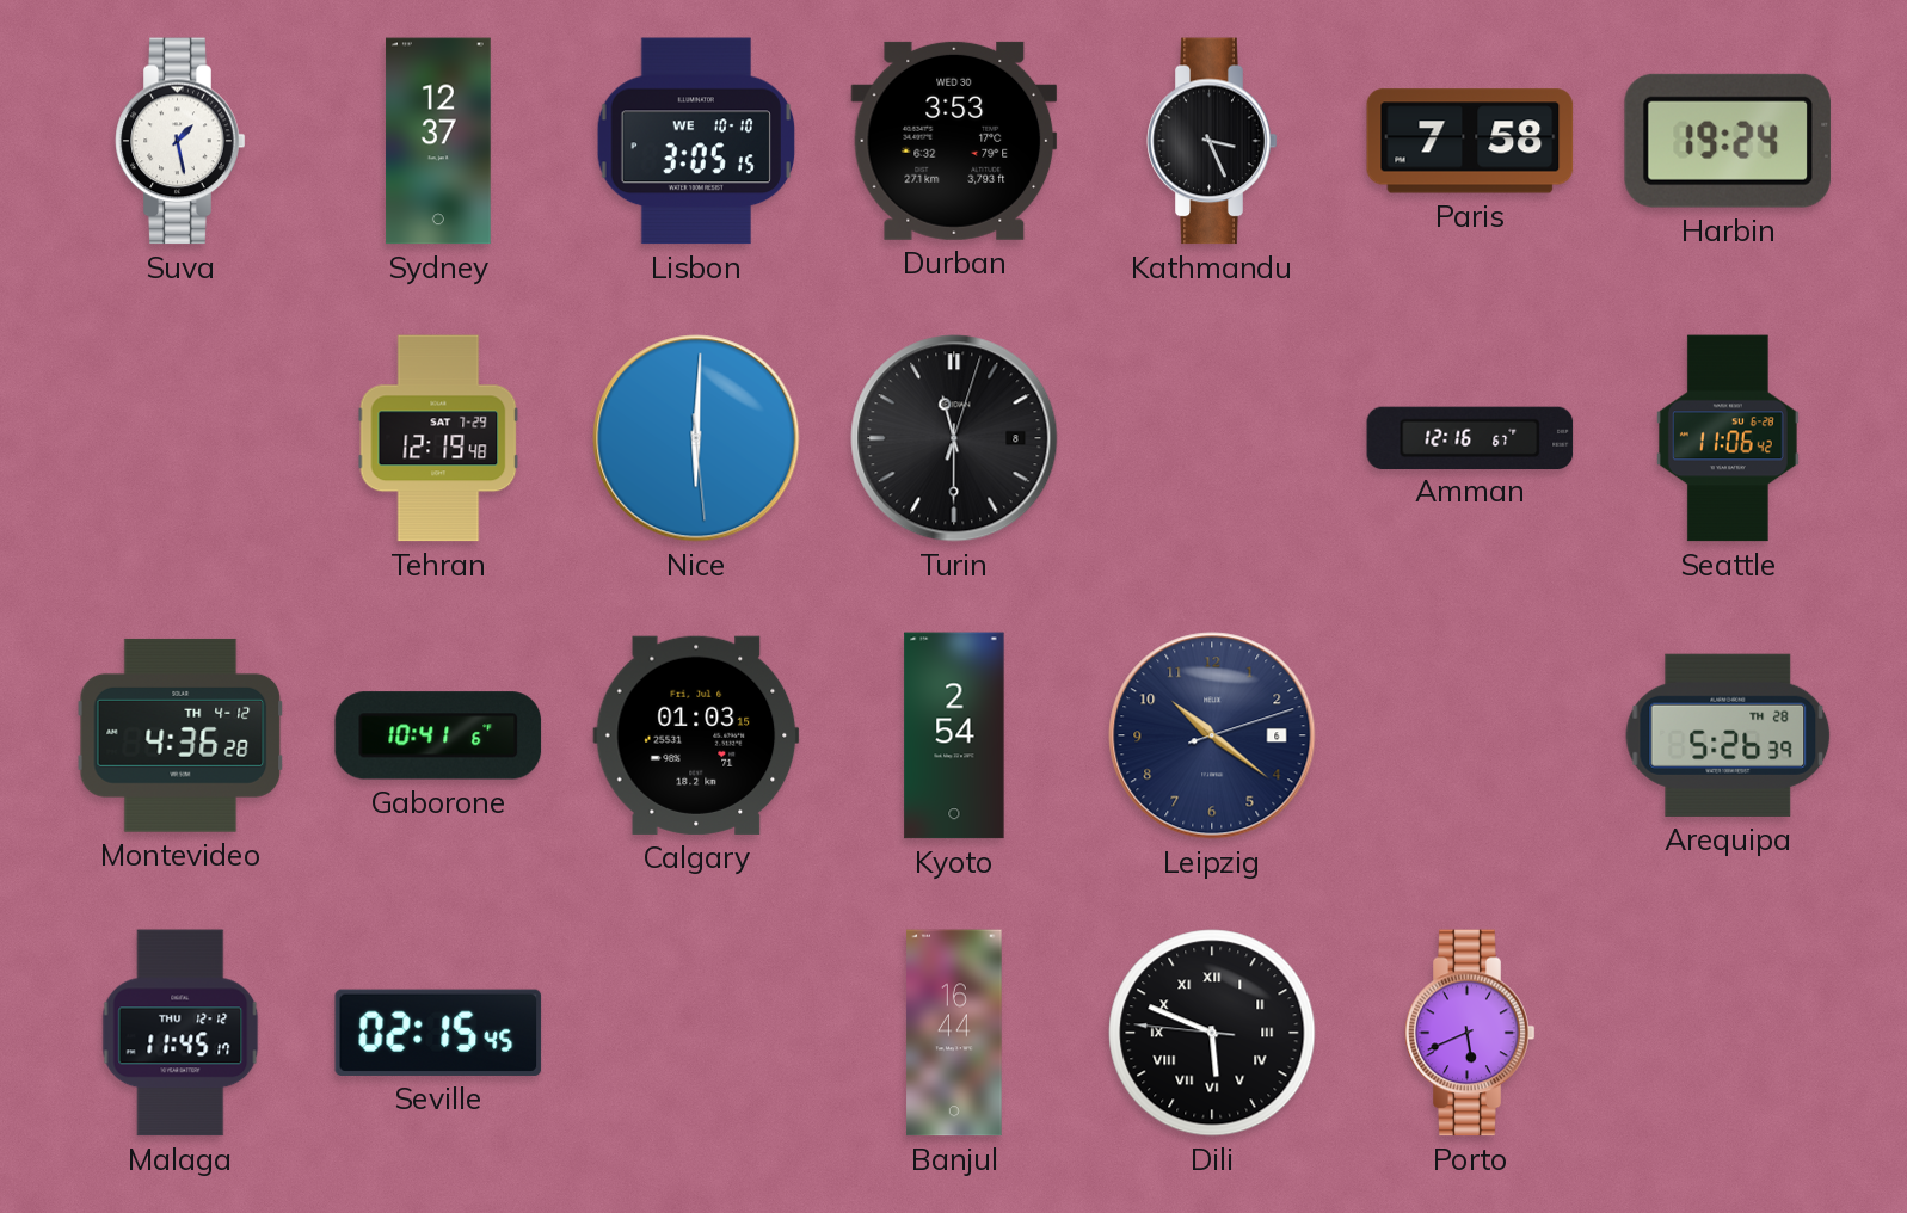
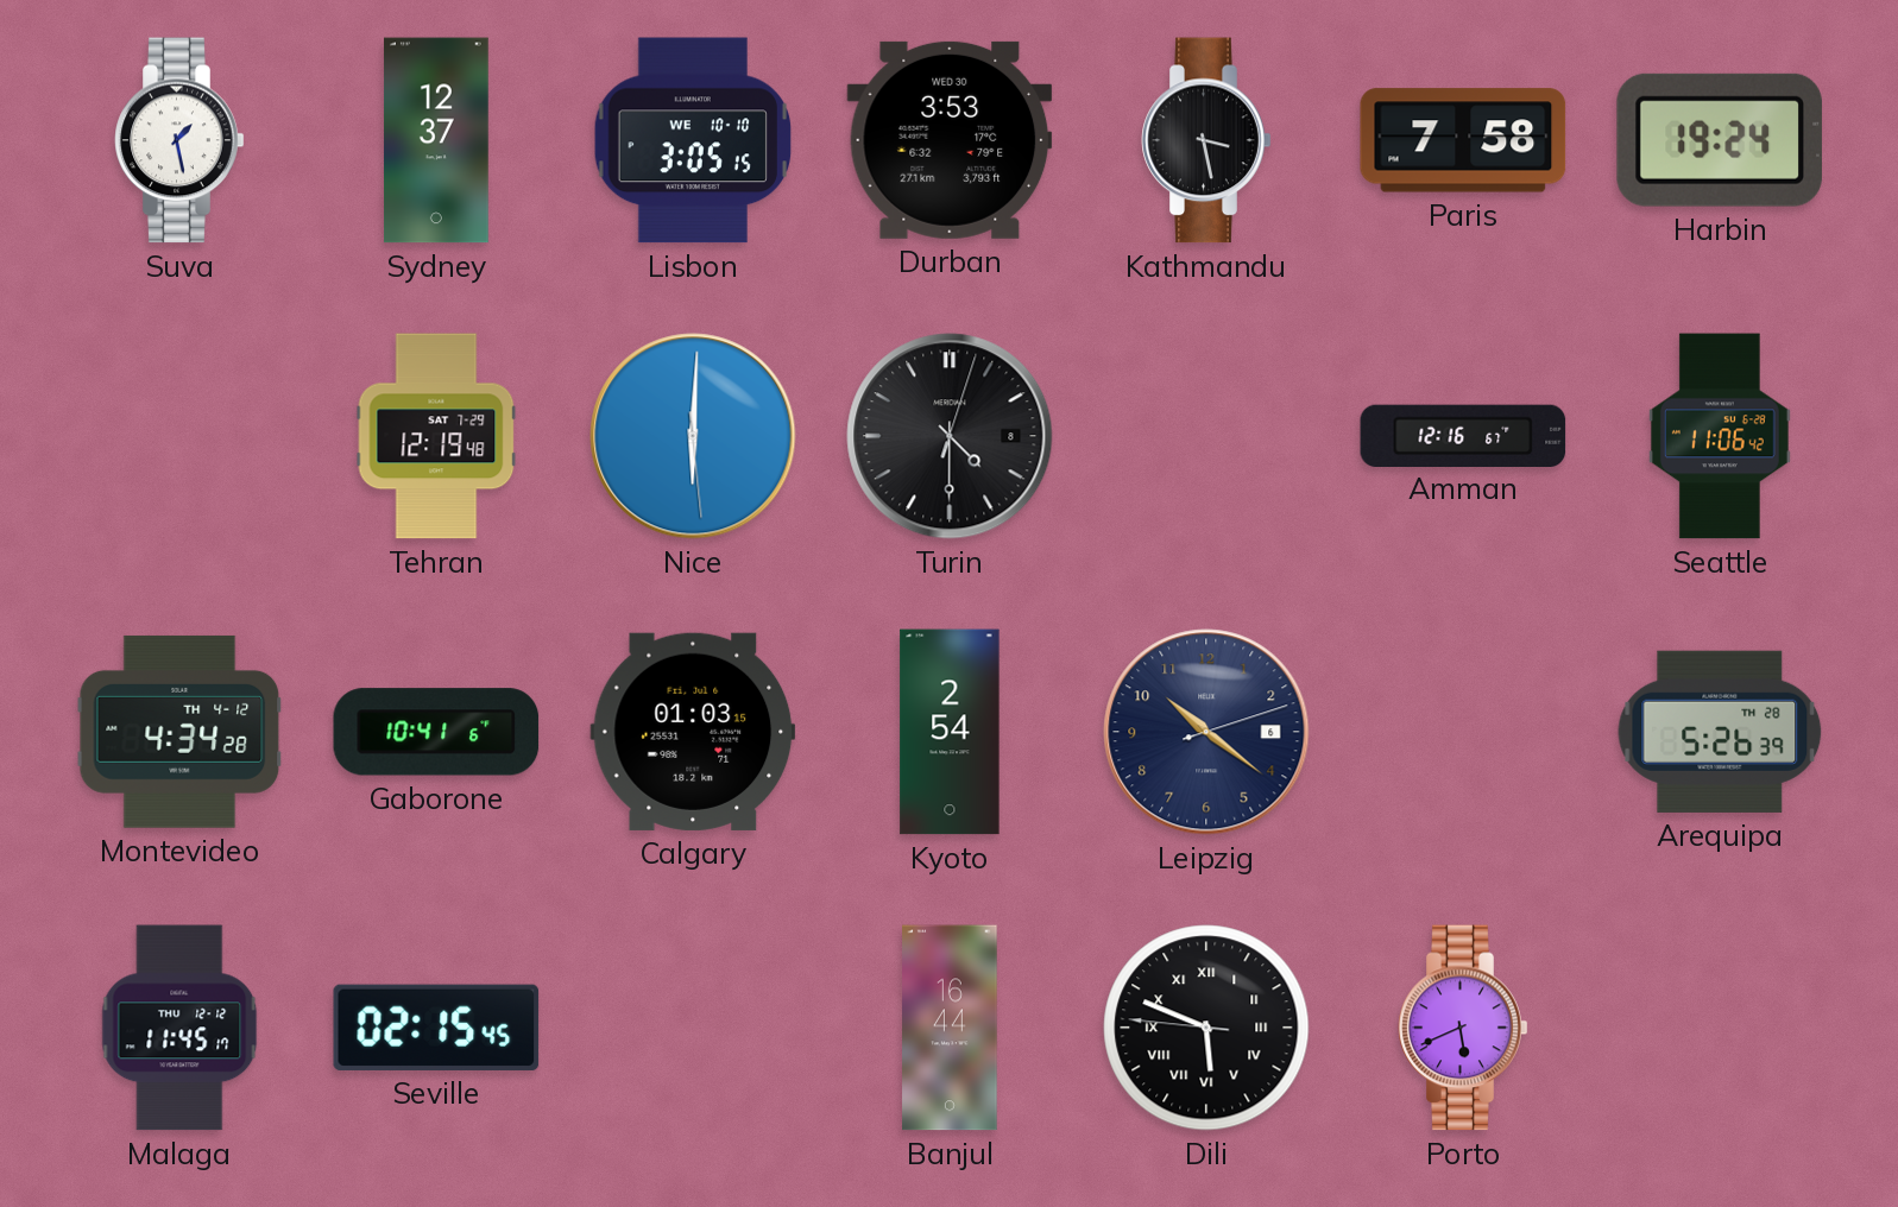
Kathmandu: 3:26 -> 3:28 (1206, 140)
Turin: 11:30 -> 4:30 (950, 436)
Montevideo: 4:36 -> 4:34 (179, 732)
